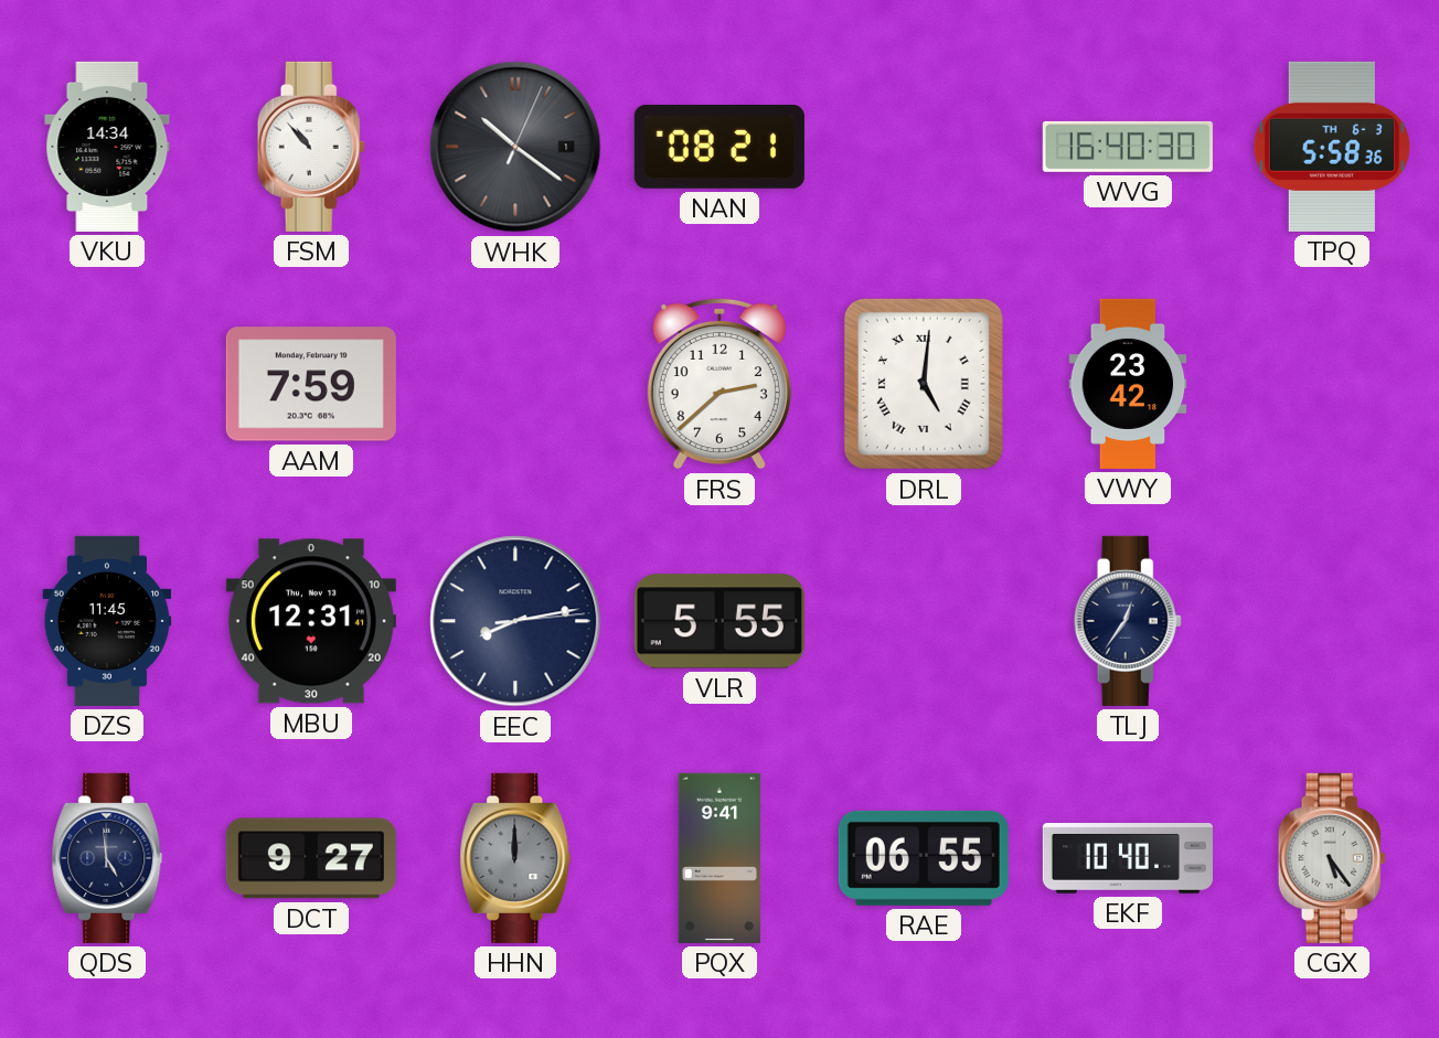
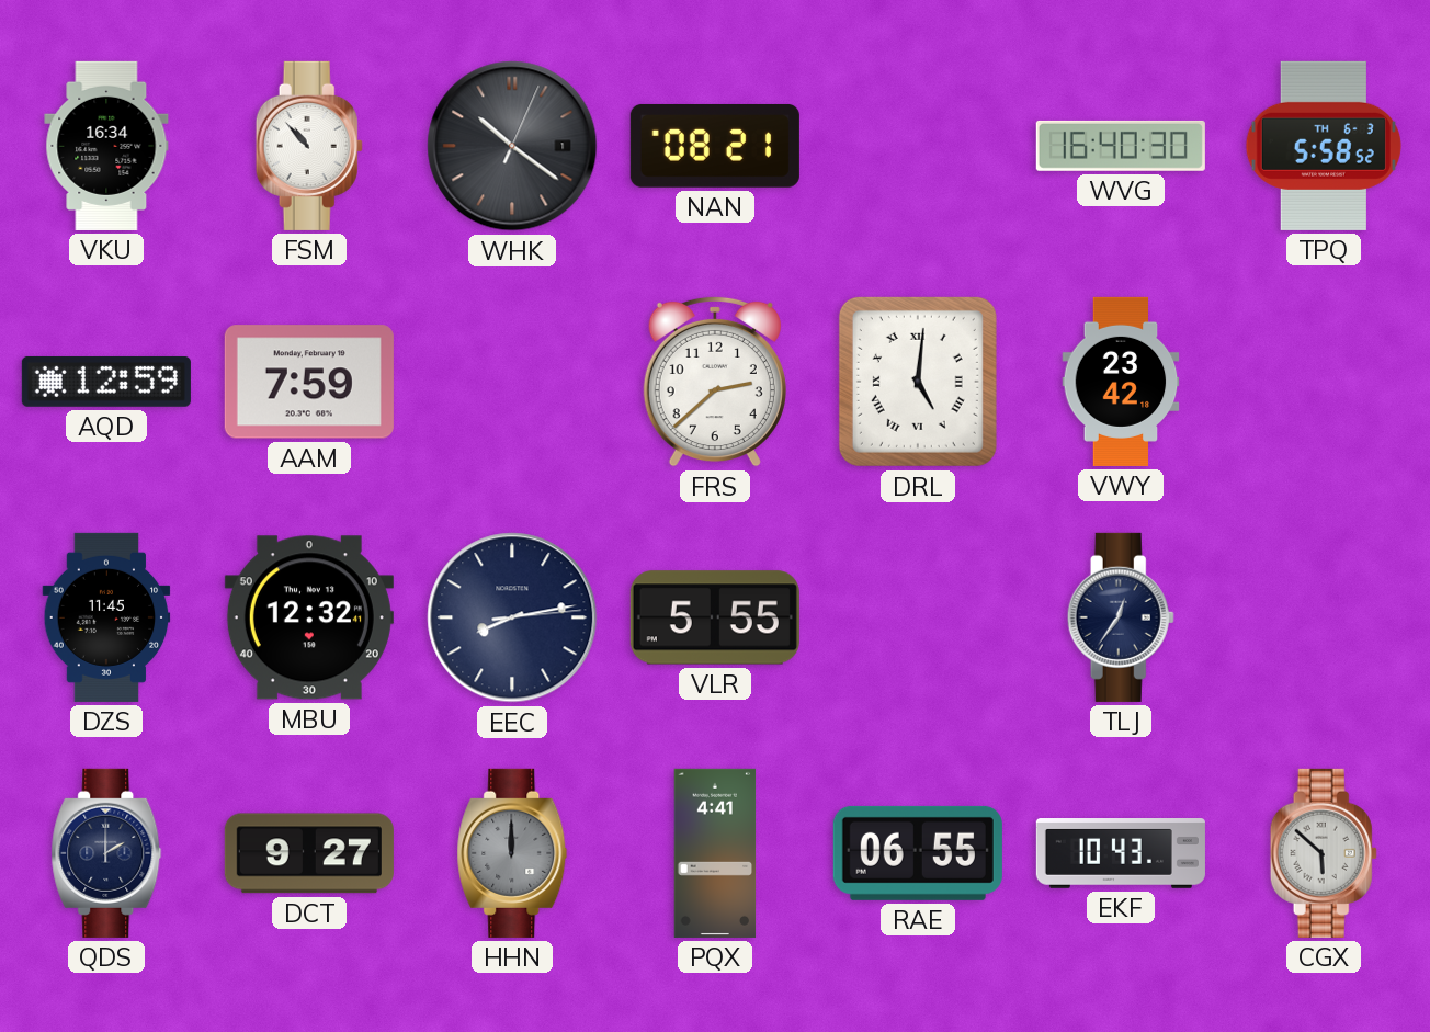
VKU: 14:34 -> 16:34 (106, 146)
TPQ: 5:58:36 -> 5:58:52 (1324, 146)
AQD: none -> 12:59 (106, 382)
MBU: 12:31 -> 12:32 (309, 617)
QDS: 4:59 -> 2:00 (106, 853)
PQX: 9:41 -> 4:41 (715, 853)
EKF: 10:40 -> 10:43 (1121, 854)
CGX: 5:24 -> 5:52 (1324, 853)
